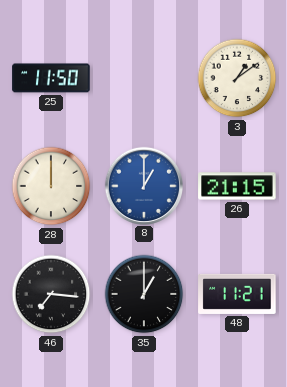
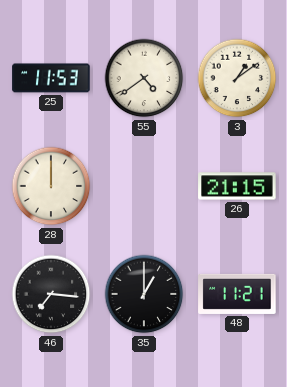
25: 11:50 -> 11:53 (51, 78)
55: none -> 4:39 (144, 78)
8: 1:00 -> none (143, 185)
